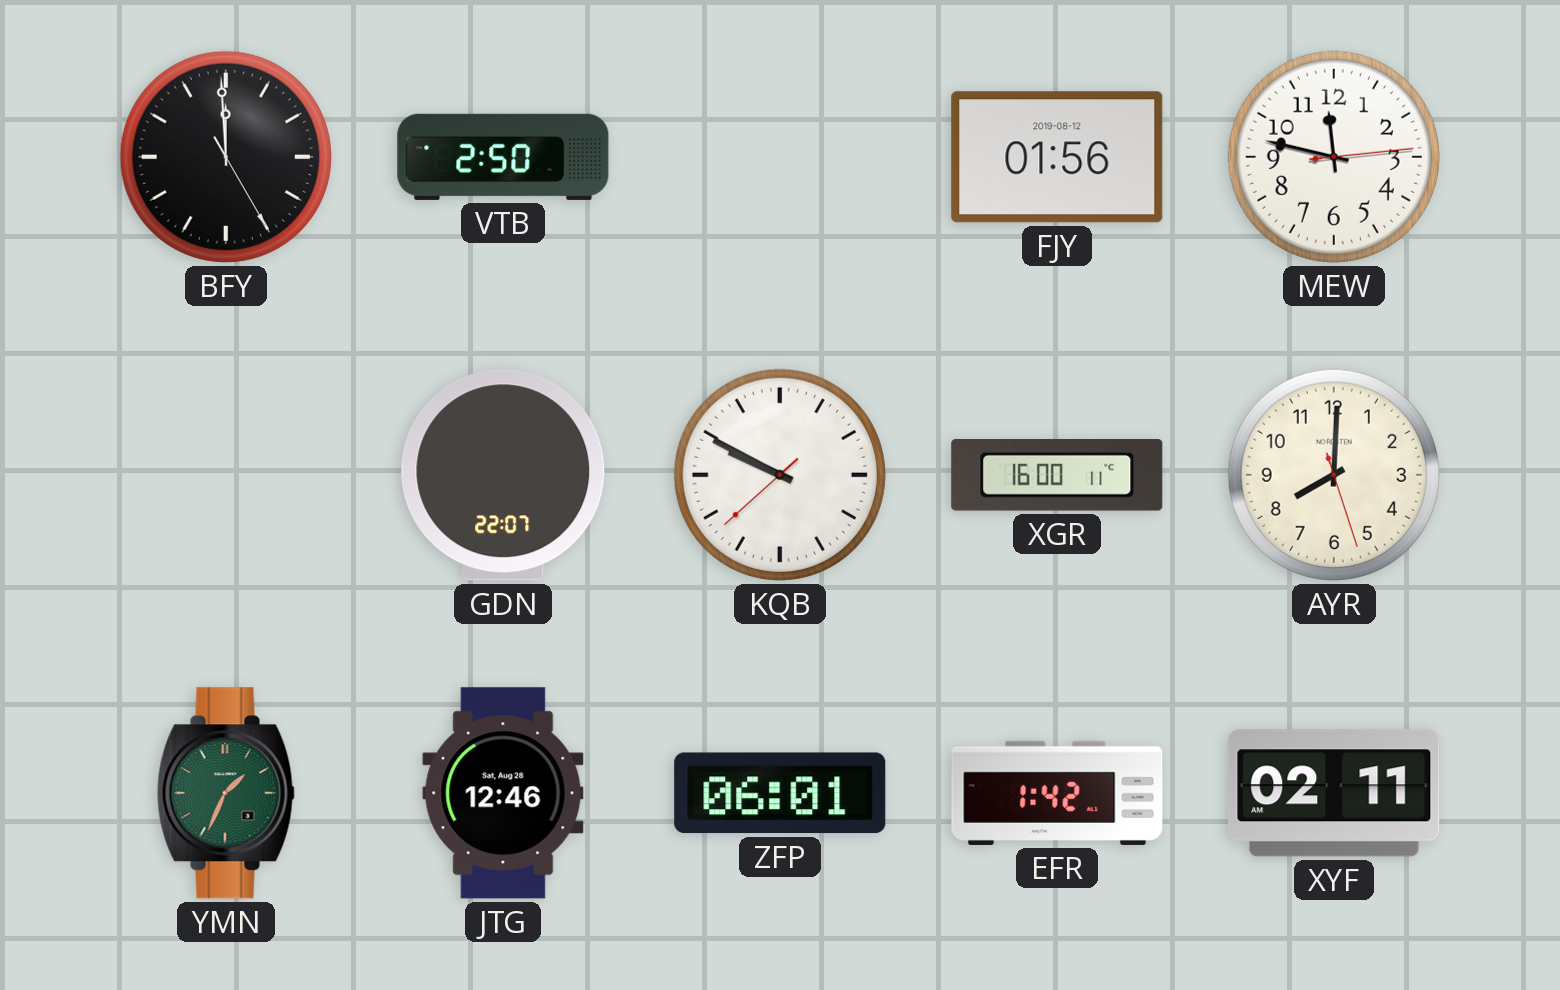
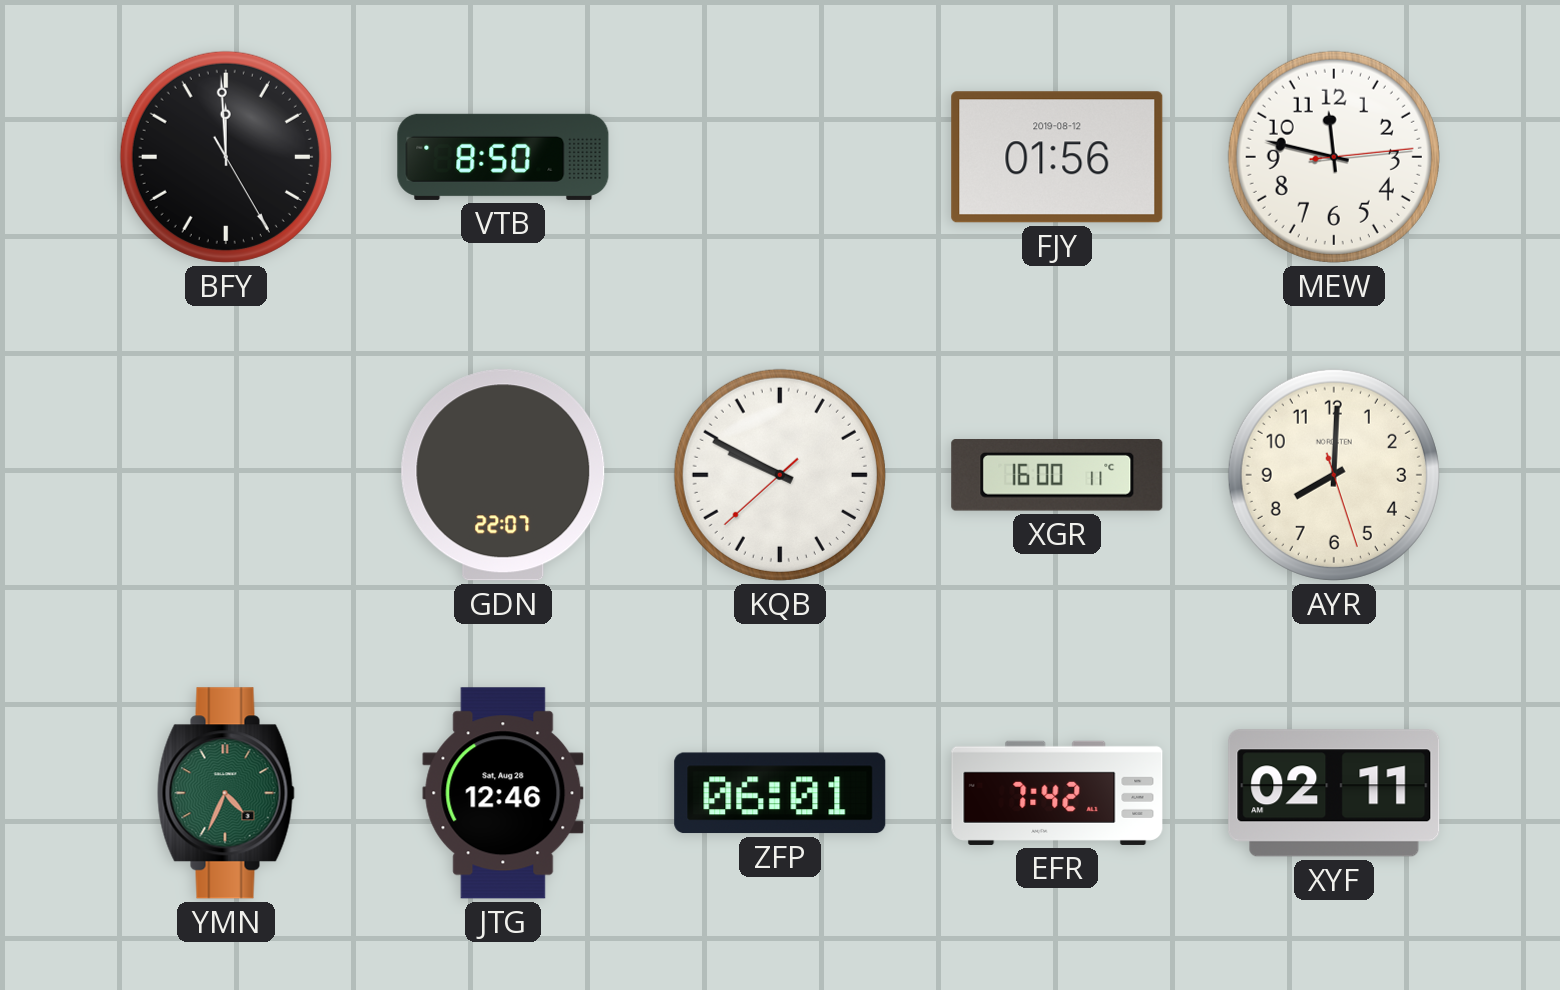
VTB: 2:50 -> 8:50 (503, 157)
YMN: 1:34 -> 4:34 (226, 793)
EFR: 1:42 -> 7:42 (1057, 793)
